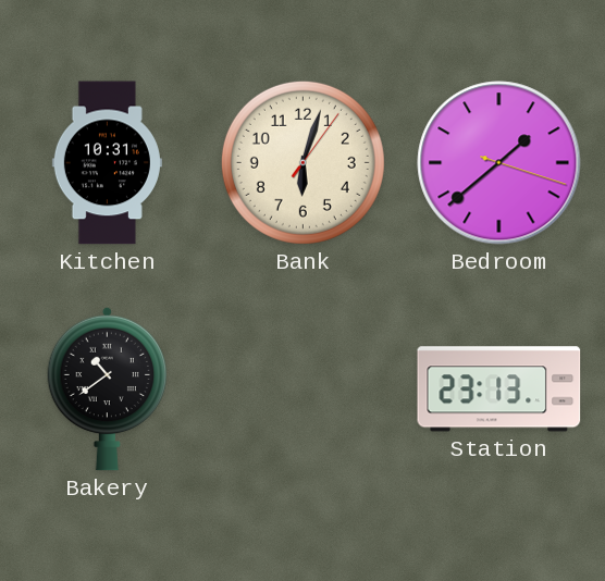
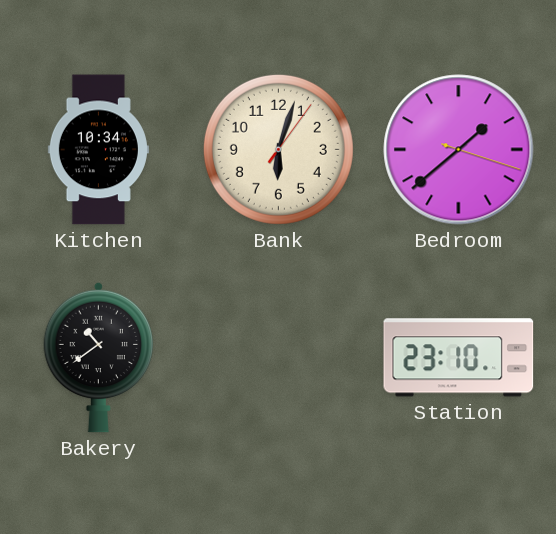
Kitchen: 10:31 -> 10:34 (98, 150)
Station: 23:13 -> 23:10 (459, 358)
